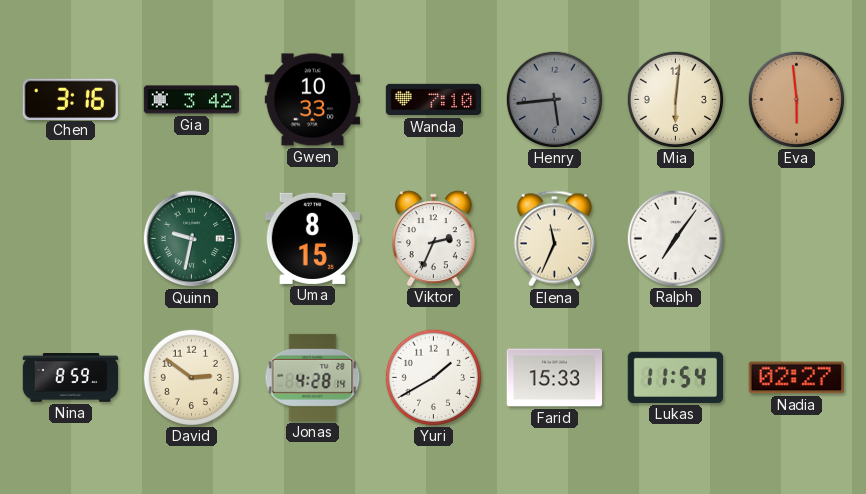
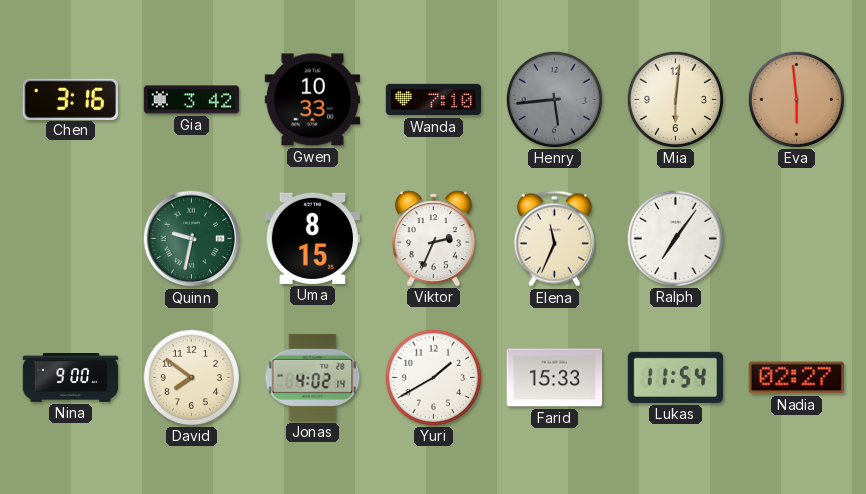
Nina: 8:59 -> 9:00 (71, 378)
David: 2:51 -> 7:51 (191, 377)
Jonas: 4:28 -> 4:02 (313, 377)
